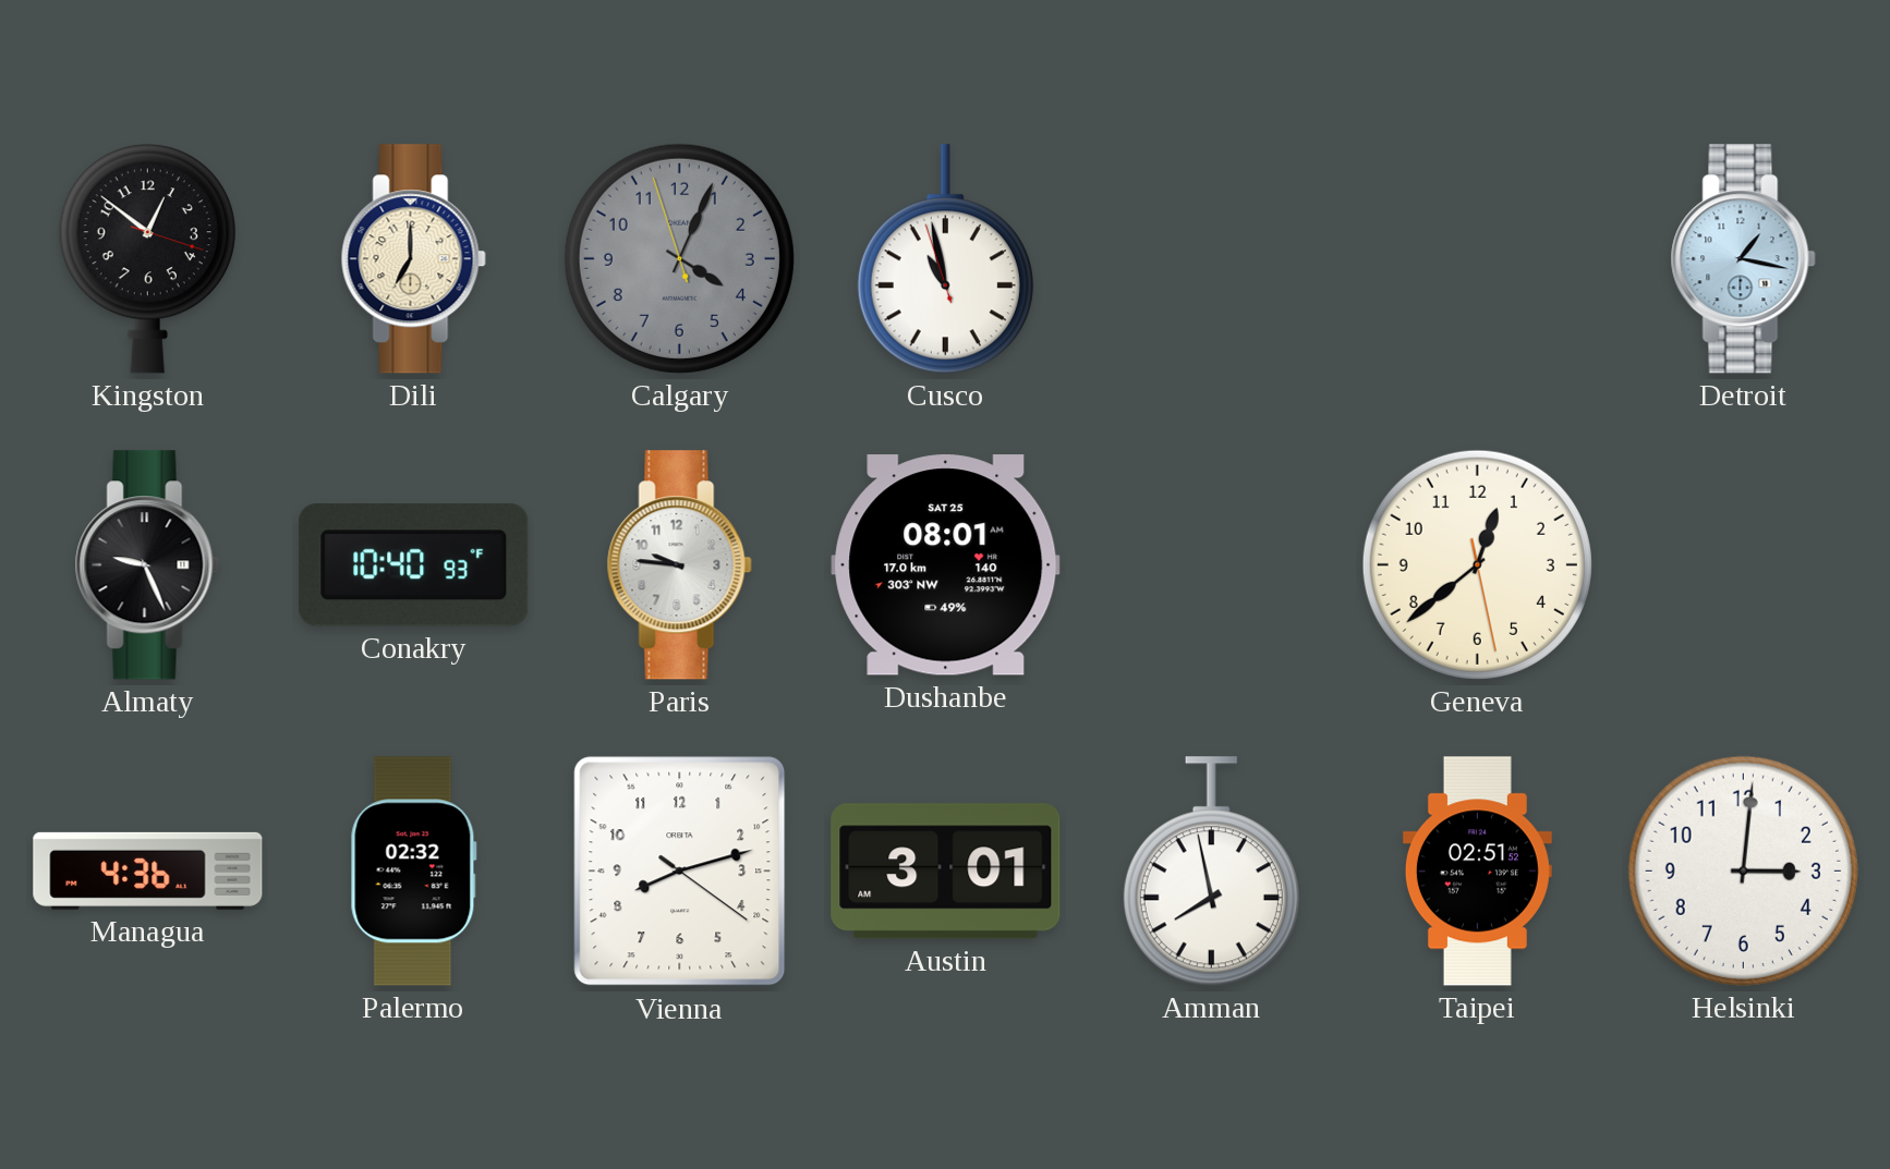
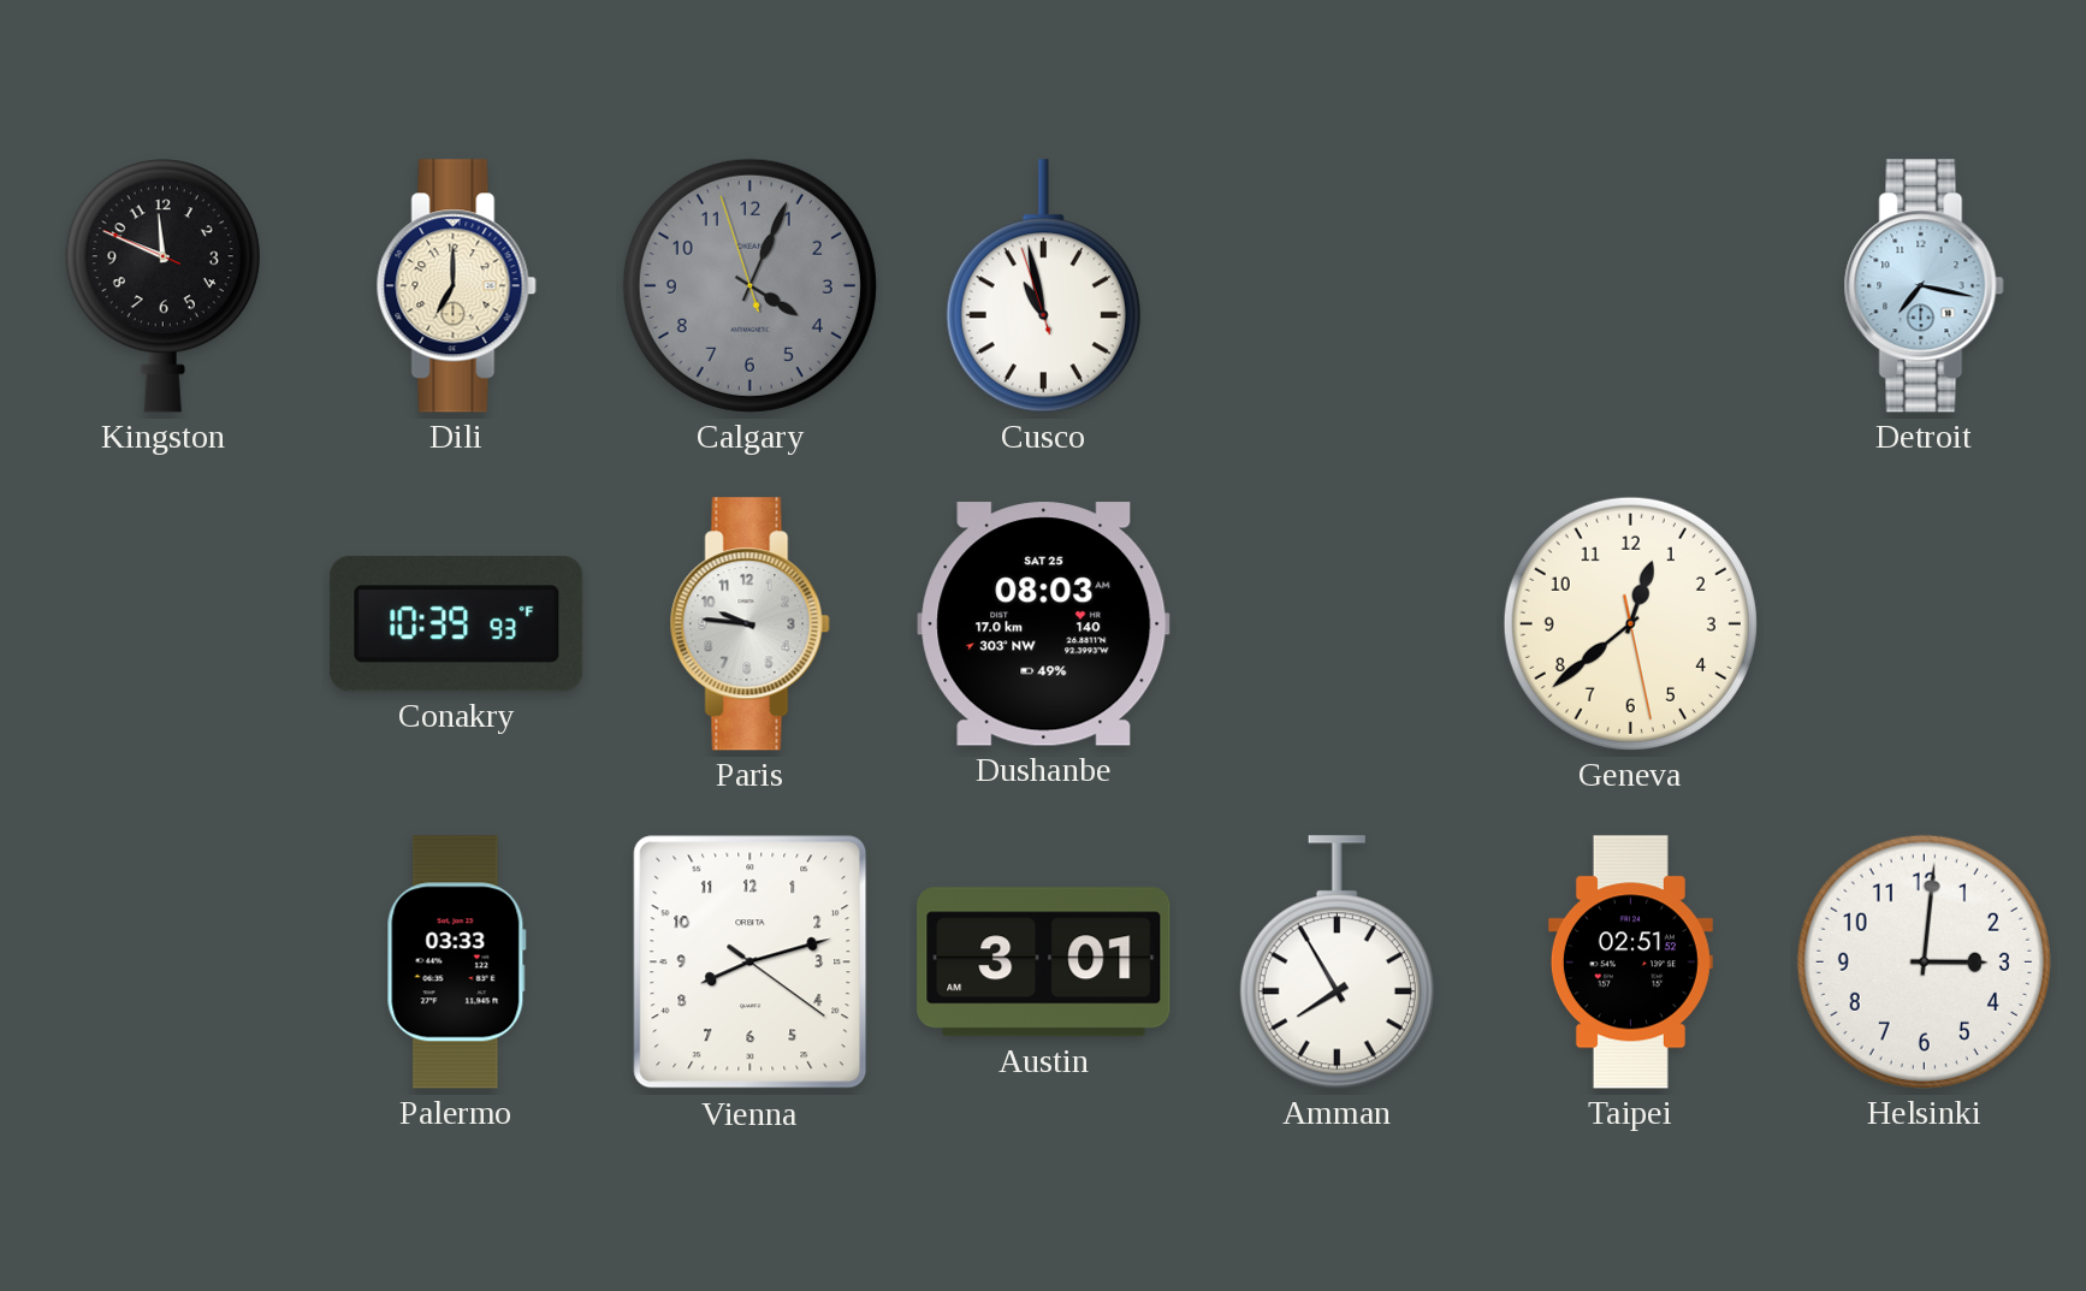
Kingston: 12:51 -> 11:48 (162, 286)
Detroit: 1:17 -> 7:17 (1924, 286)
Almaty: 9:26 -> none (147, 565)
Conakry: 10:40 -> 10:39 (457, 624)
Dushanbe: 08:01 -> 08:03 (1044, 624)
Managua: 4:36 -> none (148, 870)
Palermo: 02:32 -> 03:33 (456, 963)
Amman: 7:58 -> 7:55 (1337, 963)
